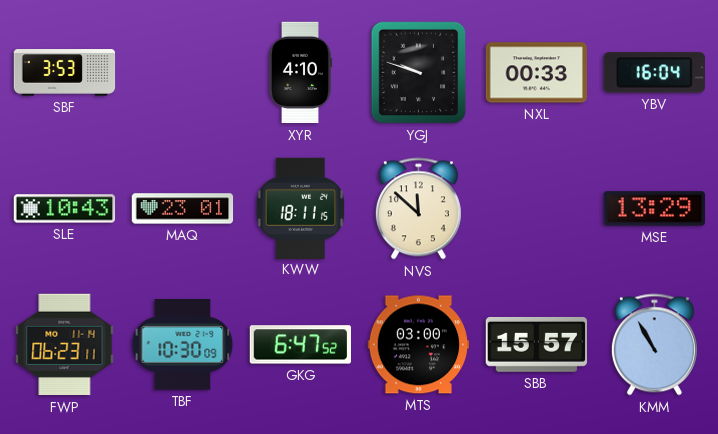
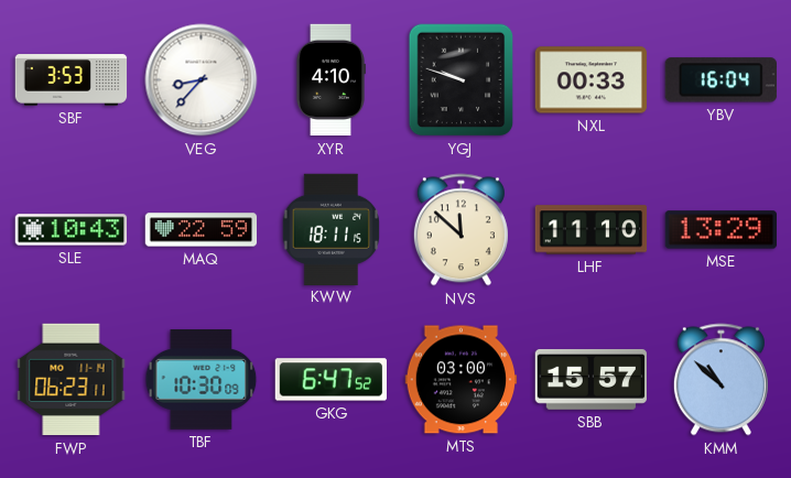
VEG: none -> 8:37 (202, 80)
MAQ: 23:01 -> 22:59 (202, 230)
LHF: none -> 11:10 (592, 230)
KMM: 10:55 -> 10:52 (720, 380)
